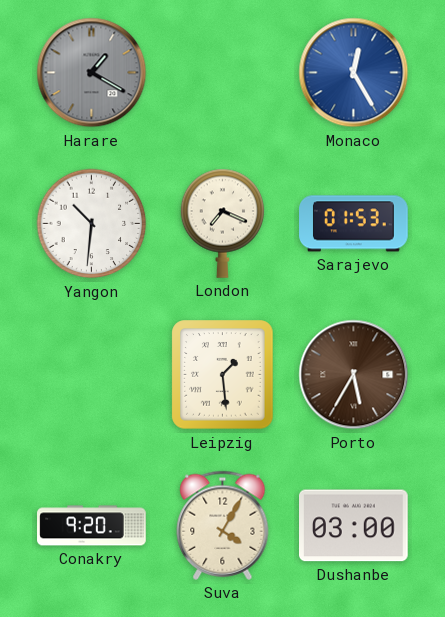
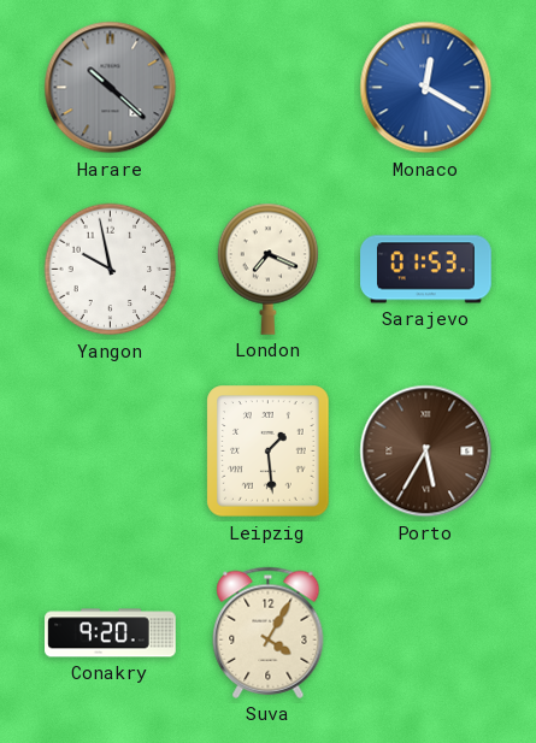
Harare: 1:20 -> 10:22 (111, 88)
Monaco: 12:25 -> 12:20 (426, 88)
Yangon: 10:31 -> 9:58 (111, 270)
Dushanbe: 03:00 -> none (354, 526)
